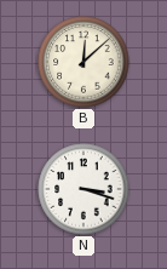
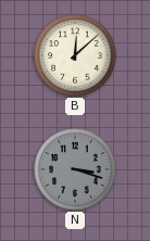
N dial: white -> grey (75, 169)
